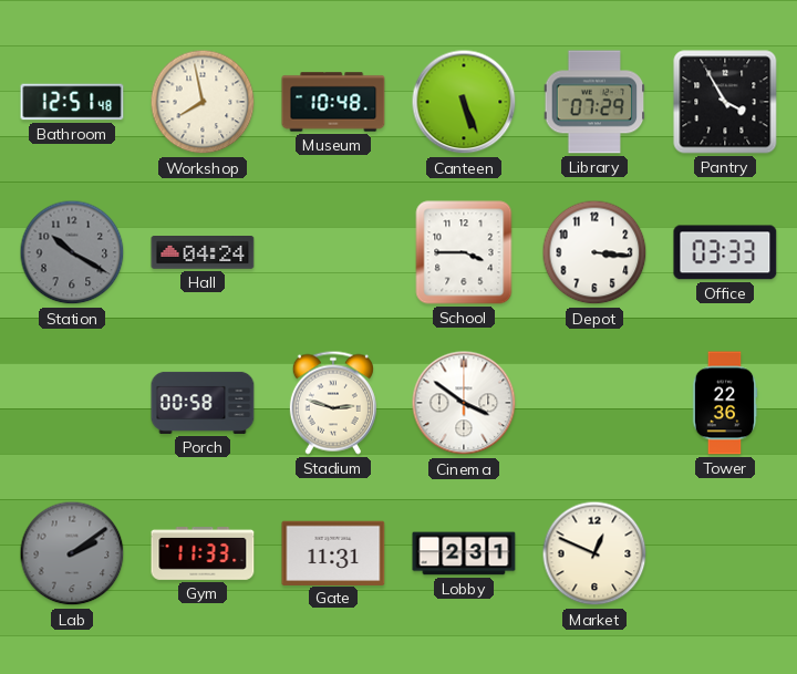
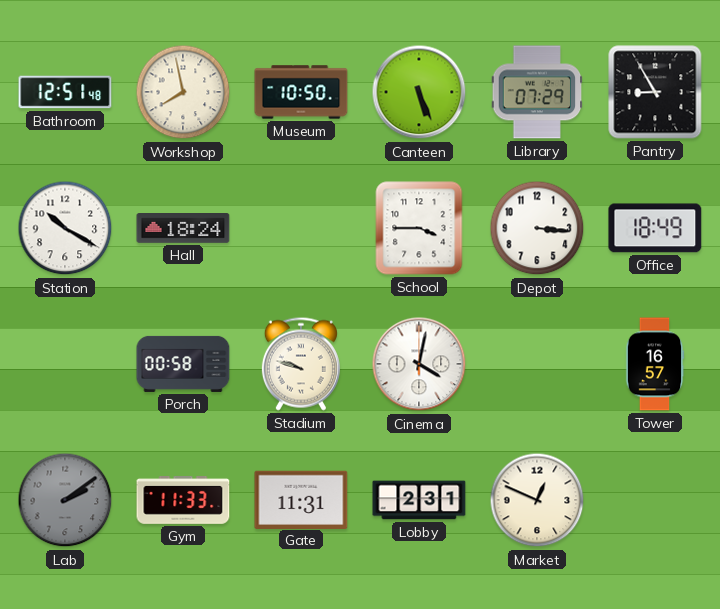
Museum: 10:48 -> 10:50 (301, 92)
Pantry: 3:55 -> 8:55 (655, 92)
Station dial: grey -> white (65, 228)
Hall: 04:24 -> 18:24 (183, 229)
Office: 03:33 -> 18:49 (655, 228)
Stadium: 2:48 -> 9:48 (301, 364)
Cinema: 3:51 -> 4:02 (419, 364)
Tower: 22:36 -> 16:57 (655, 364)
